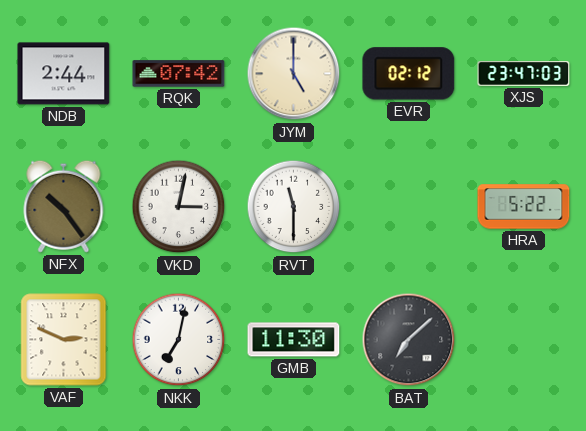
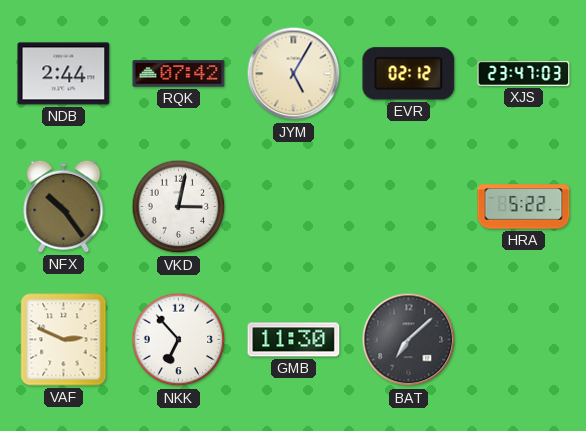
JYM: 5:00 -> 5:05 (294, 74)
RVT: 11:30 -> none (294, 207)
NKK: 7:02 -> 6:53 (179, 340)
